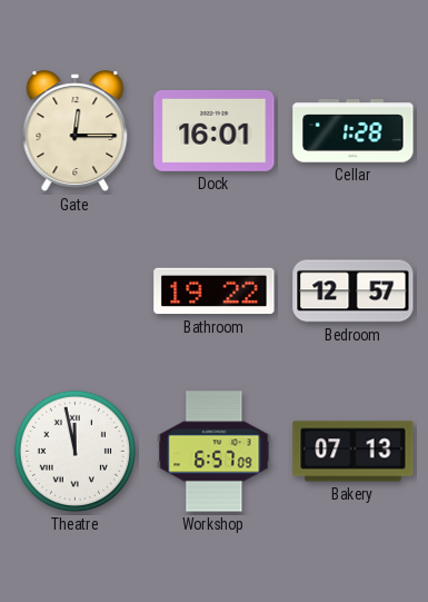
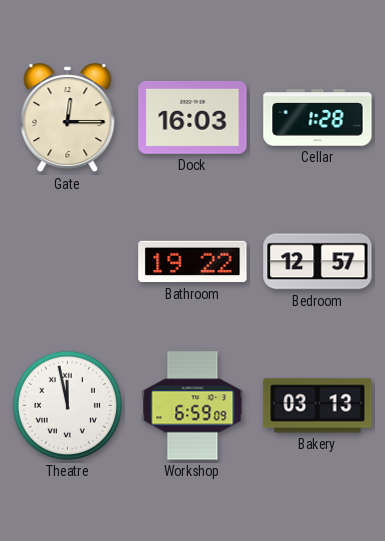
Dock: 16:01 -> 16:03 (193, 117)
Workshop: 6:57 -> 6:59 (193, 406)
Bakery: 07:13 -> 03:13 (318, 406)
